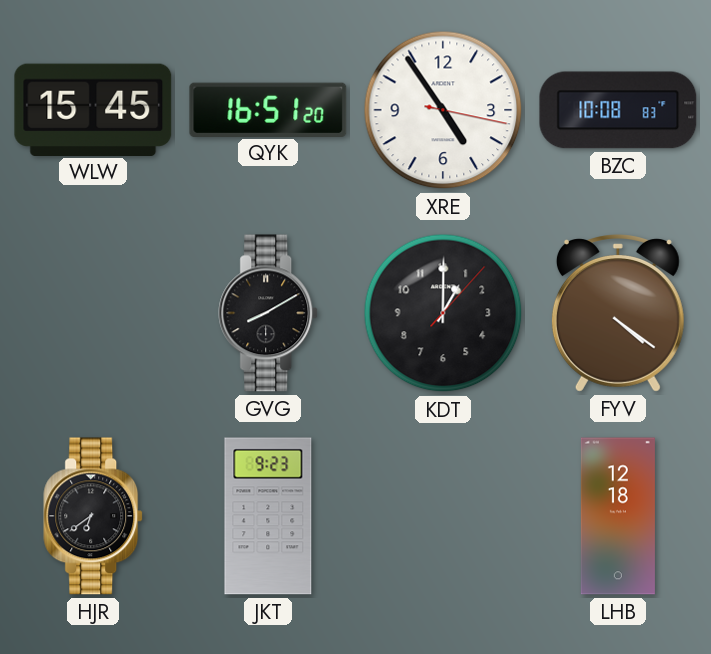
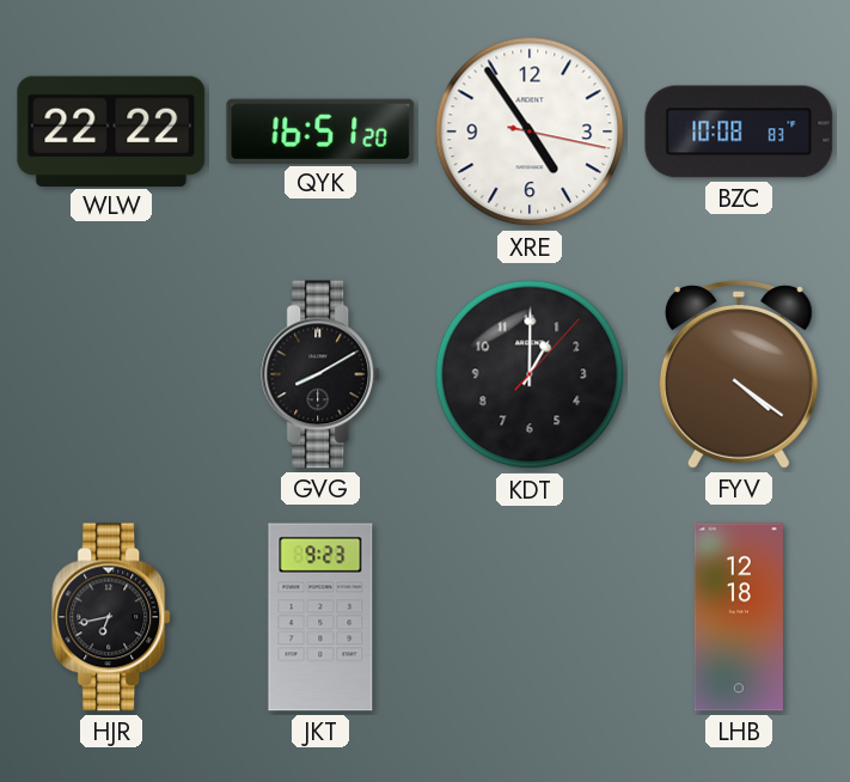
WLW: 15:45 -> 22:22 (111, 130)
HJR: 6:39 -> 6:43 (112, 617)
